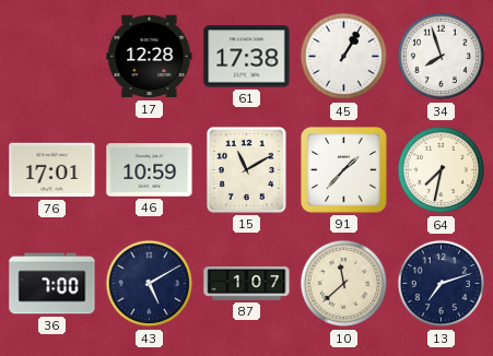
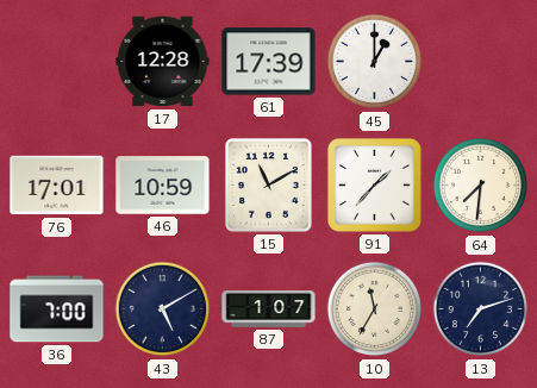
61: 17:38 -> 17:39 (269, 62)
45: 1:05 -> 1:00 (375, 62)
34: 7:57 -> none (442, 57)
64: 7:32 -> 7:31 (481, 186)
10: 11:38 -> 11:35 (375, 309)
